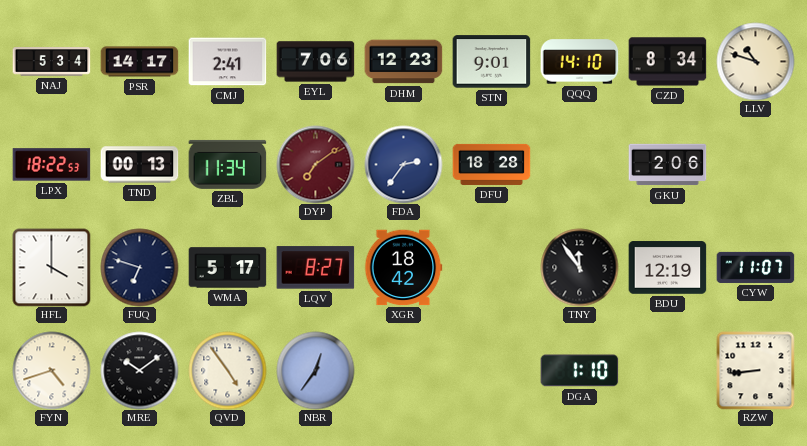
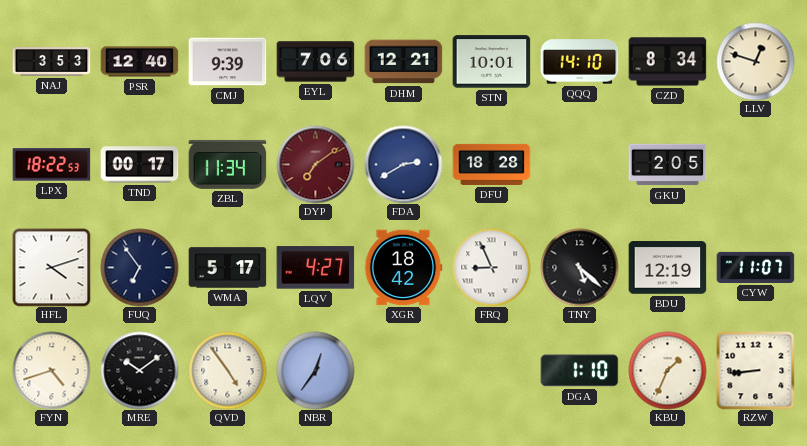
NAJ: 5:34 -> 3:53 (51, 62)
PSR: 14:17 -> 12:40 (139, 62)
CMJ: 2:41 -> 9:39 (227, 62)
DHM: 12:23 -> 12:21 (403, 62)
STN: 9:01 -> 10:01 (491, 62)
LLV: 10:48 -> 12:48 (755, 61)
TND: 00:13 -> 00:17 (139, 165)
FDA: 2:36 -> 2:40 (403, 164)
GKU: 2:06 -> 2:05 (667, 165)
HFL: 4:00 -> 4:12 (51, 267)
FUQ: 6:48 -> 6:54 (139, 267)
LQV: 8:27 -> 4:27 (315, 268)
FRQ: none -> 8:56 (491, 267)
TNY: 11:54 -> 5:22 (579, 267)
KBU: none -> 1:34 (667, 370)
